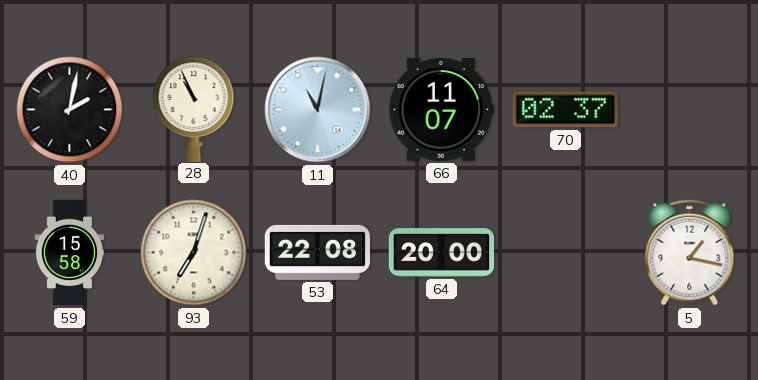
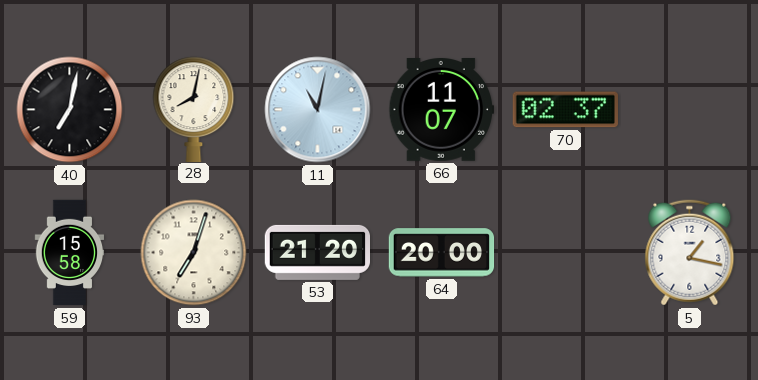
40: 2:02 -> 7:02 (70, 110)
28: 10:56 -> 8:02 (194, 109)
53: 22:08 -> 21:20 (317, 252)
